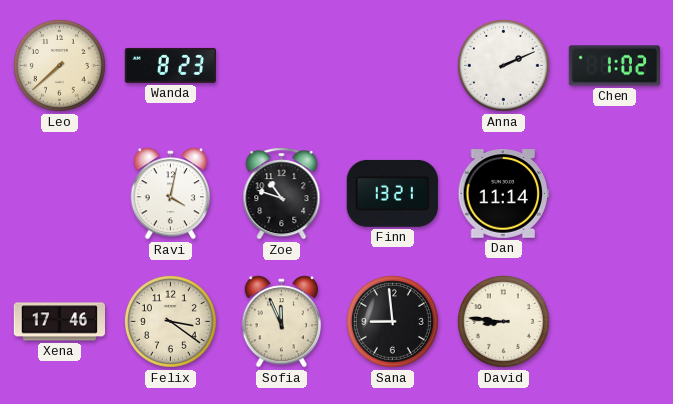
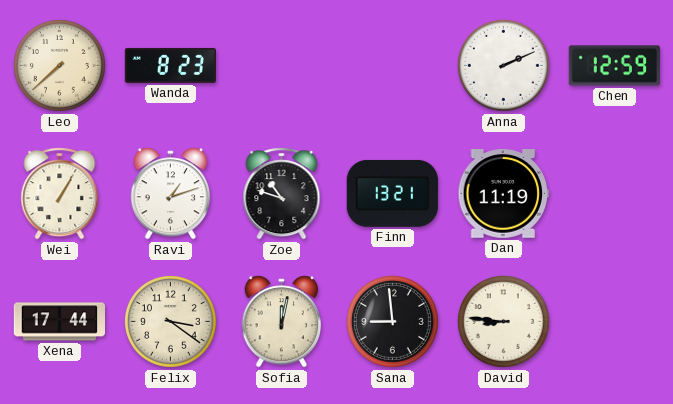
Chen: 1:02 -> 12:59 (614, 66)
Wei: none -> 1:05 (60, 194)
Ravi: 4:02 -> 1:12 (171, 194)
Dan: 11:14 -> 11:19 (503, 194)
Xena: 17:46 -> 17:44 (59, 322)
Sofia: 11:56 -> 12:02 (282, 322)
